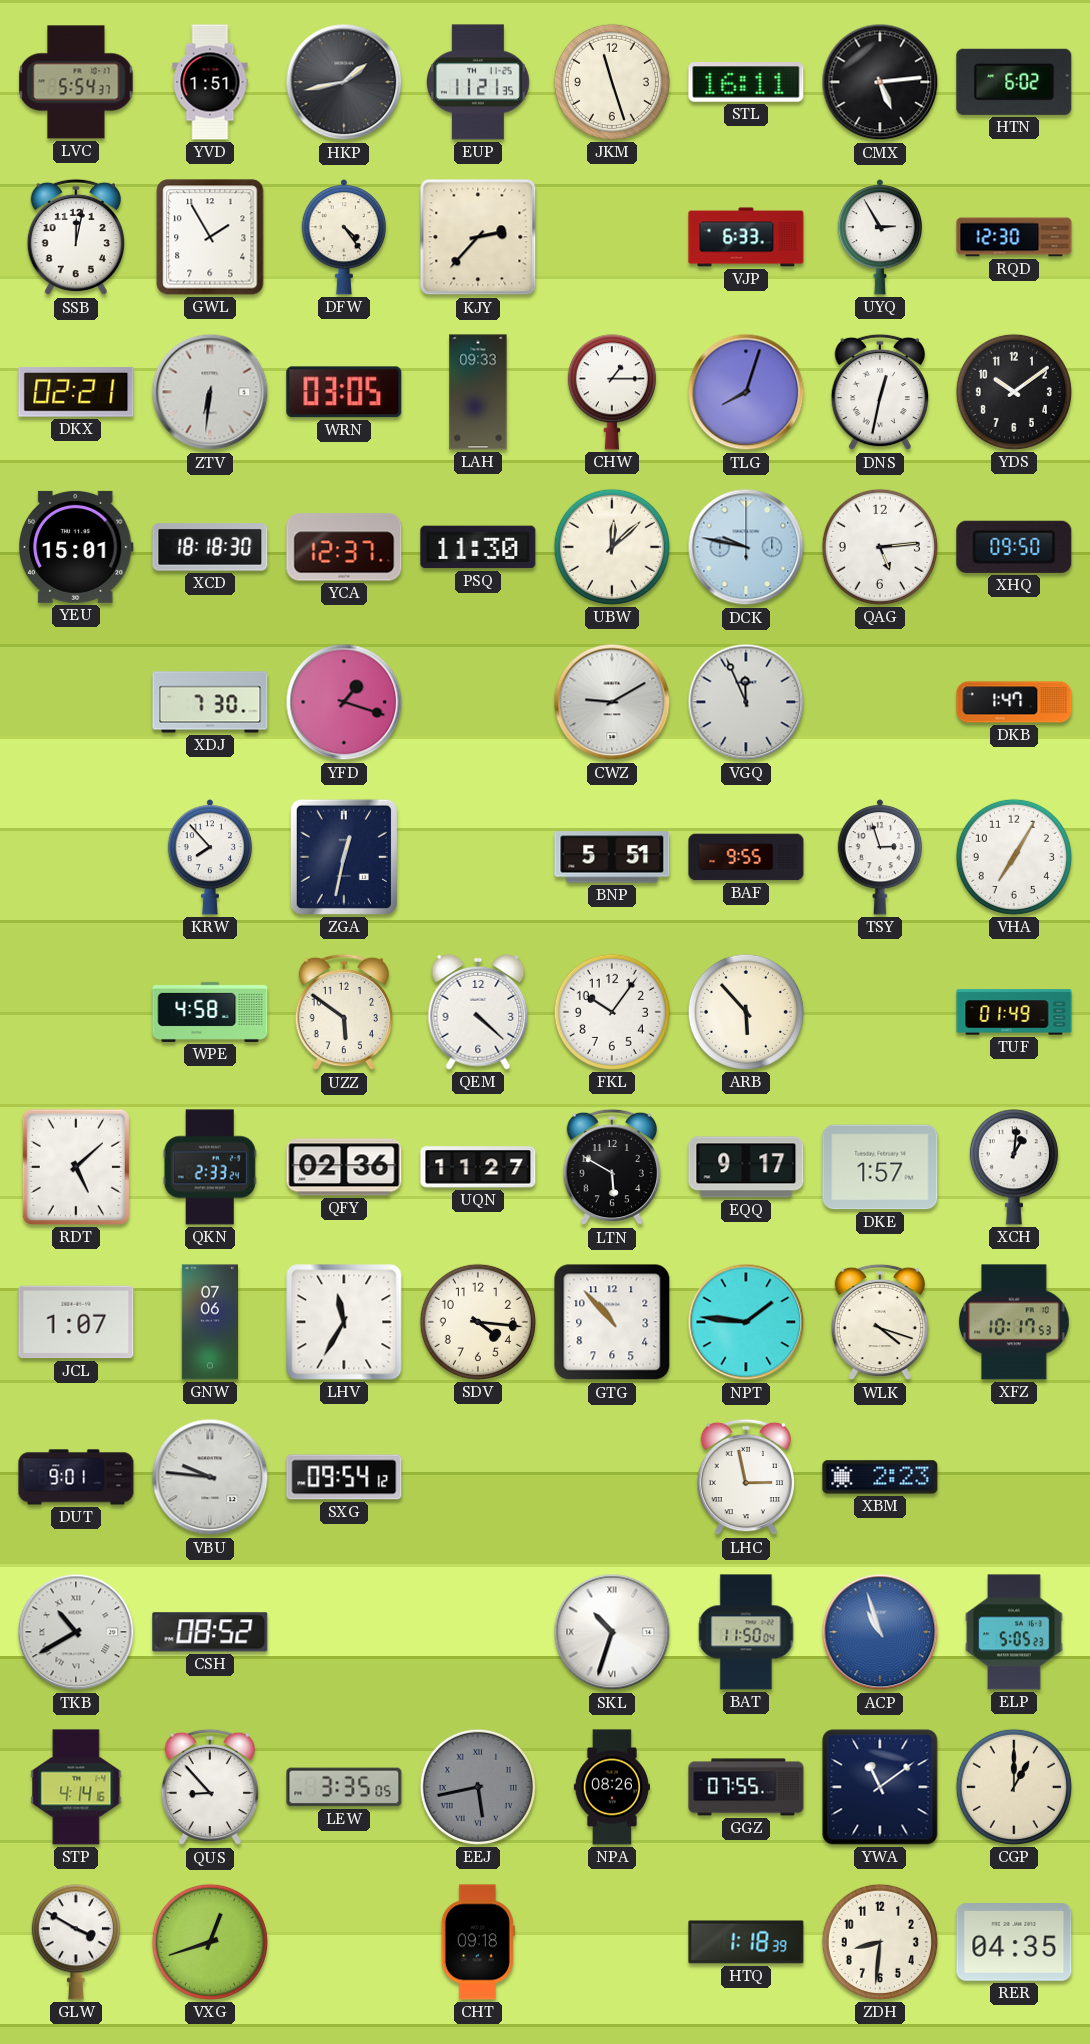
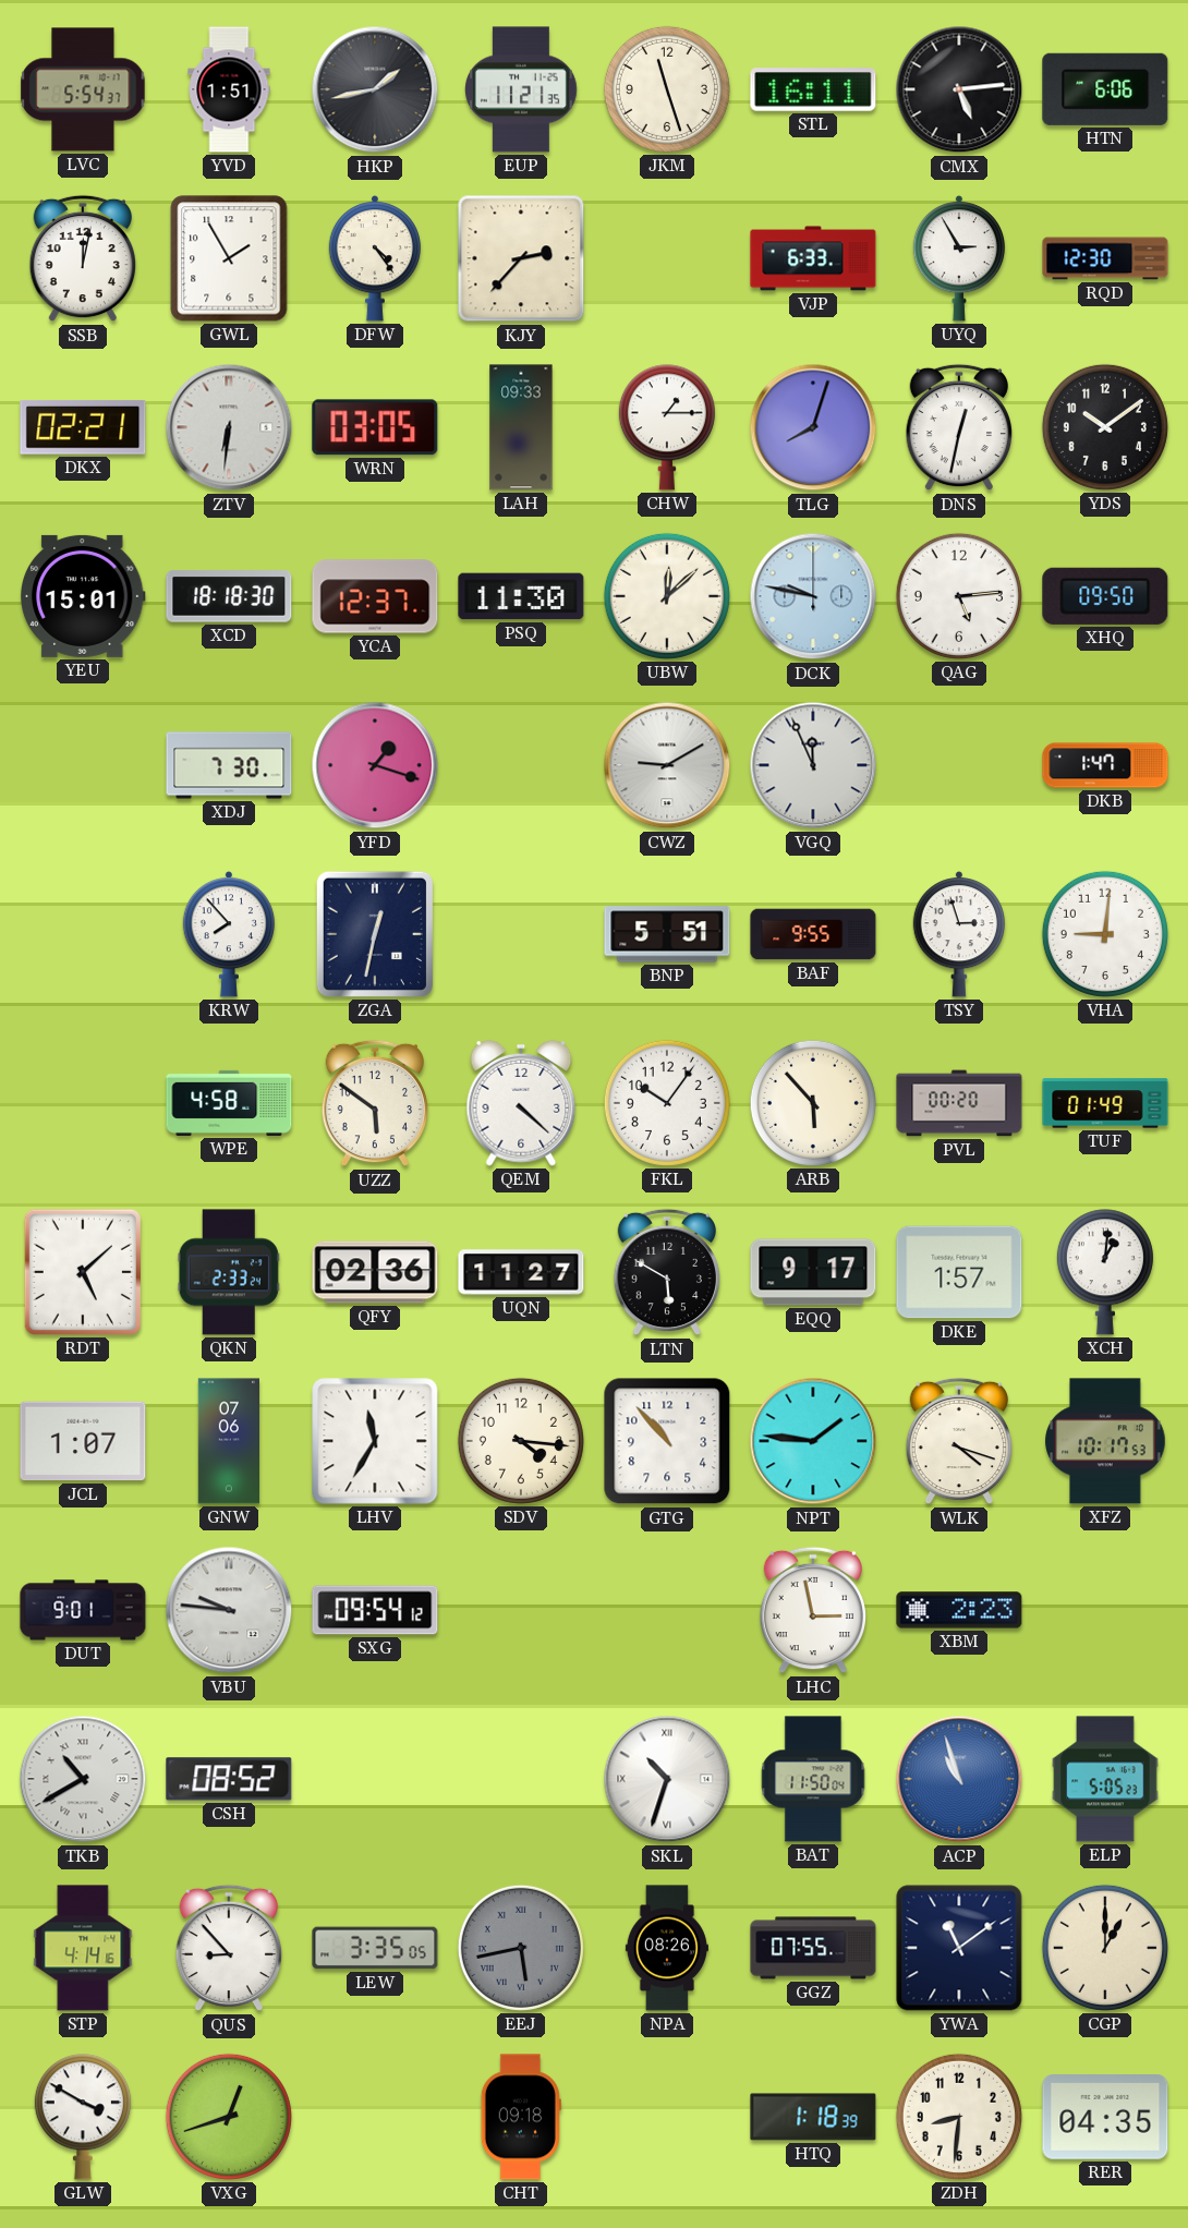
HTN: 6:02 -> 6:06 (1105, 89)
VHA: 7:05 -> 9:01 (1105, 934)
PVL: none -> 00:20 (959, 1103)
